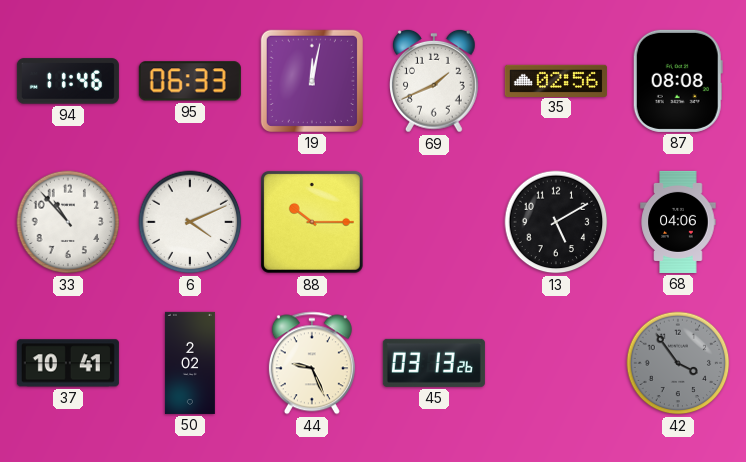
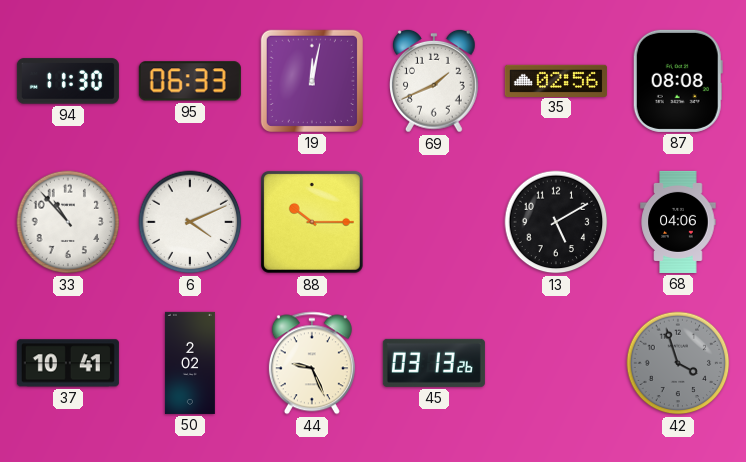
94: 11:46 -> 11:30 (68, 81)
42: 3:54 -> 3:57 (678, 363)
